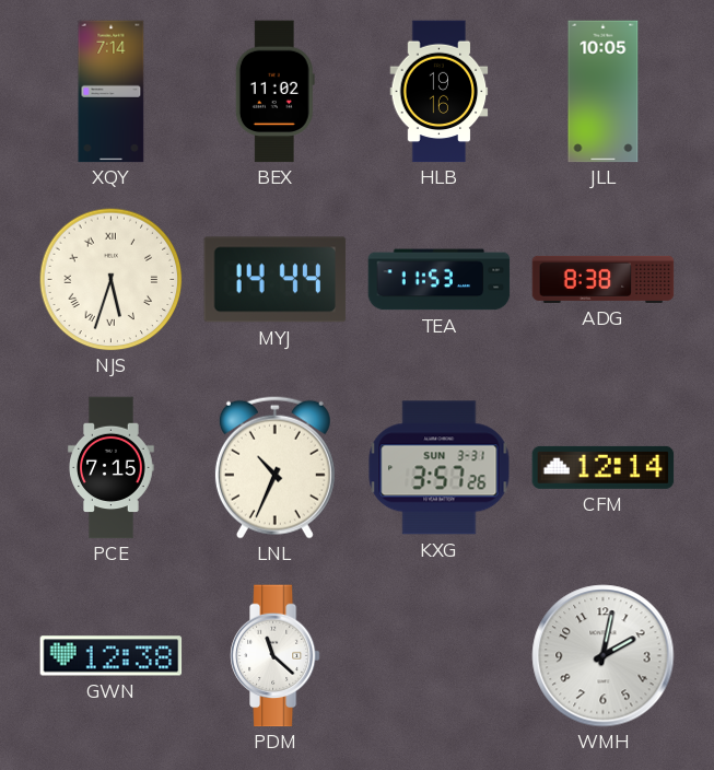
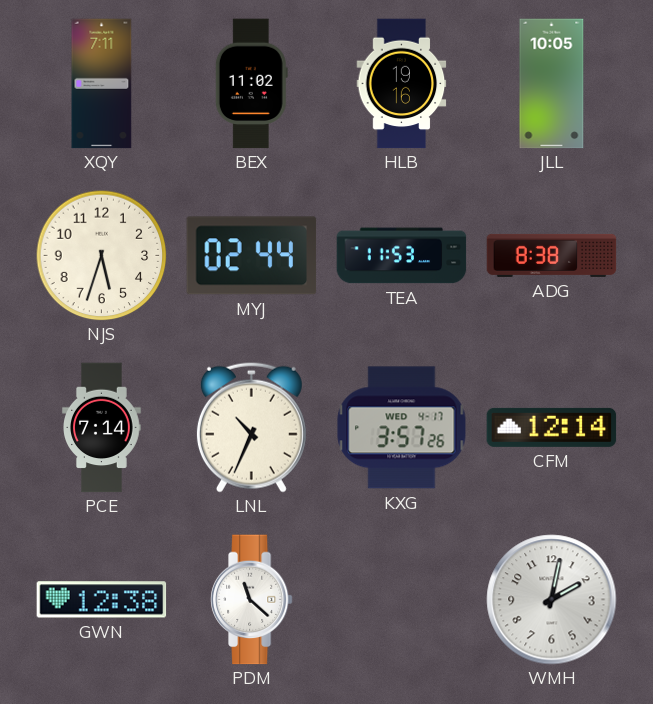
XQY: 7:14 -> 7:11 (102, 84)
NJS numerals: Roman -> Arabic (102, 256)
MYJ: 14:44 -> 02:44 (252, 256)
PCE: 7:15 -> 7:14 (102, 428)
KXG date: SUN 3-31 -> WED 4-17 (402, 428)
